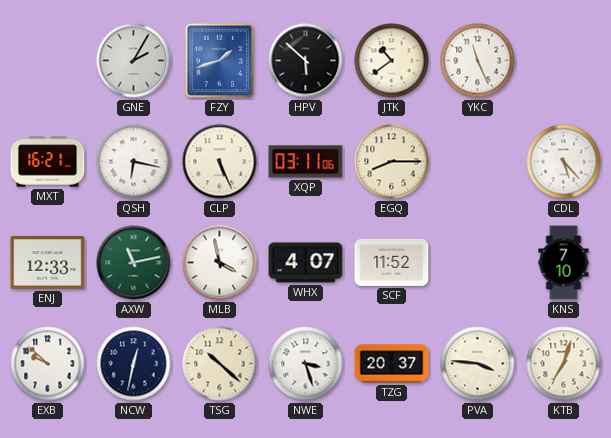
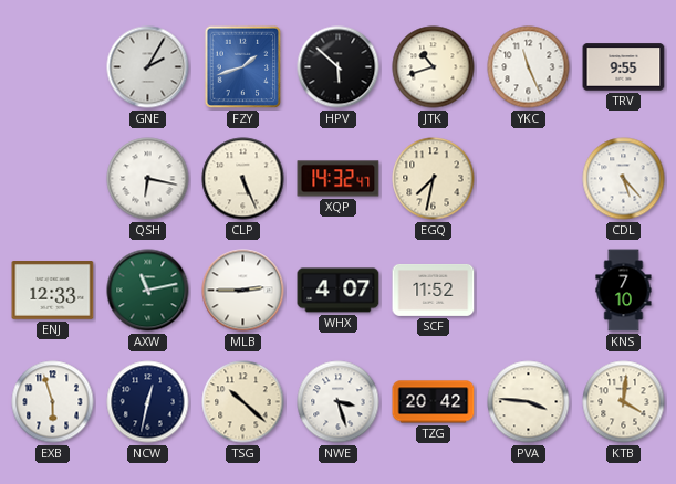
JTK: 10:39 -> 10:42 (434, 67)
TRV: none -> 9:55 (624, 67)
MXT: 16:21 -> none (48, 162)
XQP: 03:11 -> 14:32 (339, 179)
EGQ: 8:15 -> 7:32 (434, 179)
MLB: 3:58 -> 2:45 (243, 291)
EXB: 9:52 -> 5:57 (53, 402)
TZG: 20:37 -> 20:42 (434, 402)
KTB: 7:03 -> 4:01 (624, 402)
